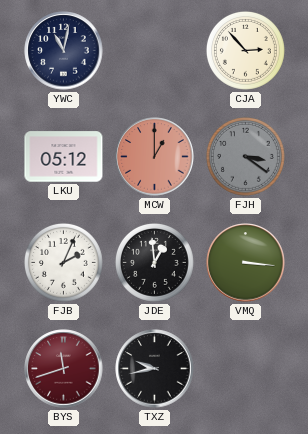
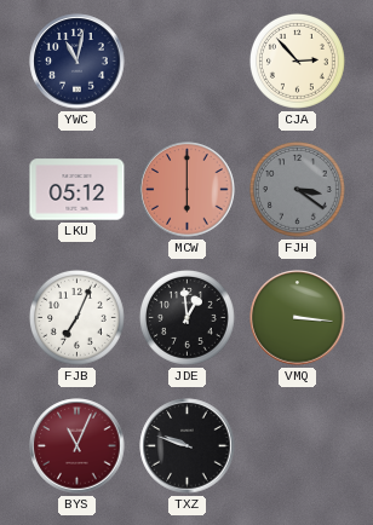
MCW: 1:00 -> 6:00 (188, 190)
FJB: 2:04 -> 7:04 (76, 317)
BYS: 11:42 -> 11:04 (78, 446)
TXZ: 9:43 -> 9:48 (188, 446)
